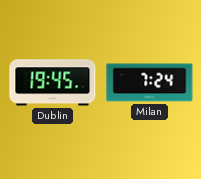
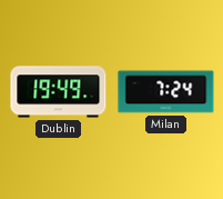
Dublin: 19:45 -> 19:49 (59, 92)
